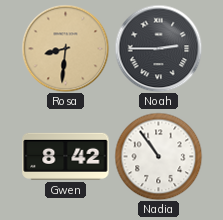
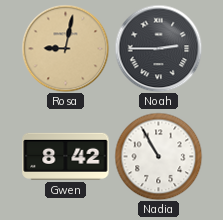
Rosa: 8:31 -> 9:02 (65, 48)
Nadia: 10:54 -> 10:55 (158, 156)
